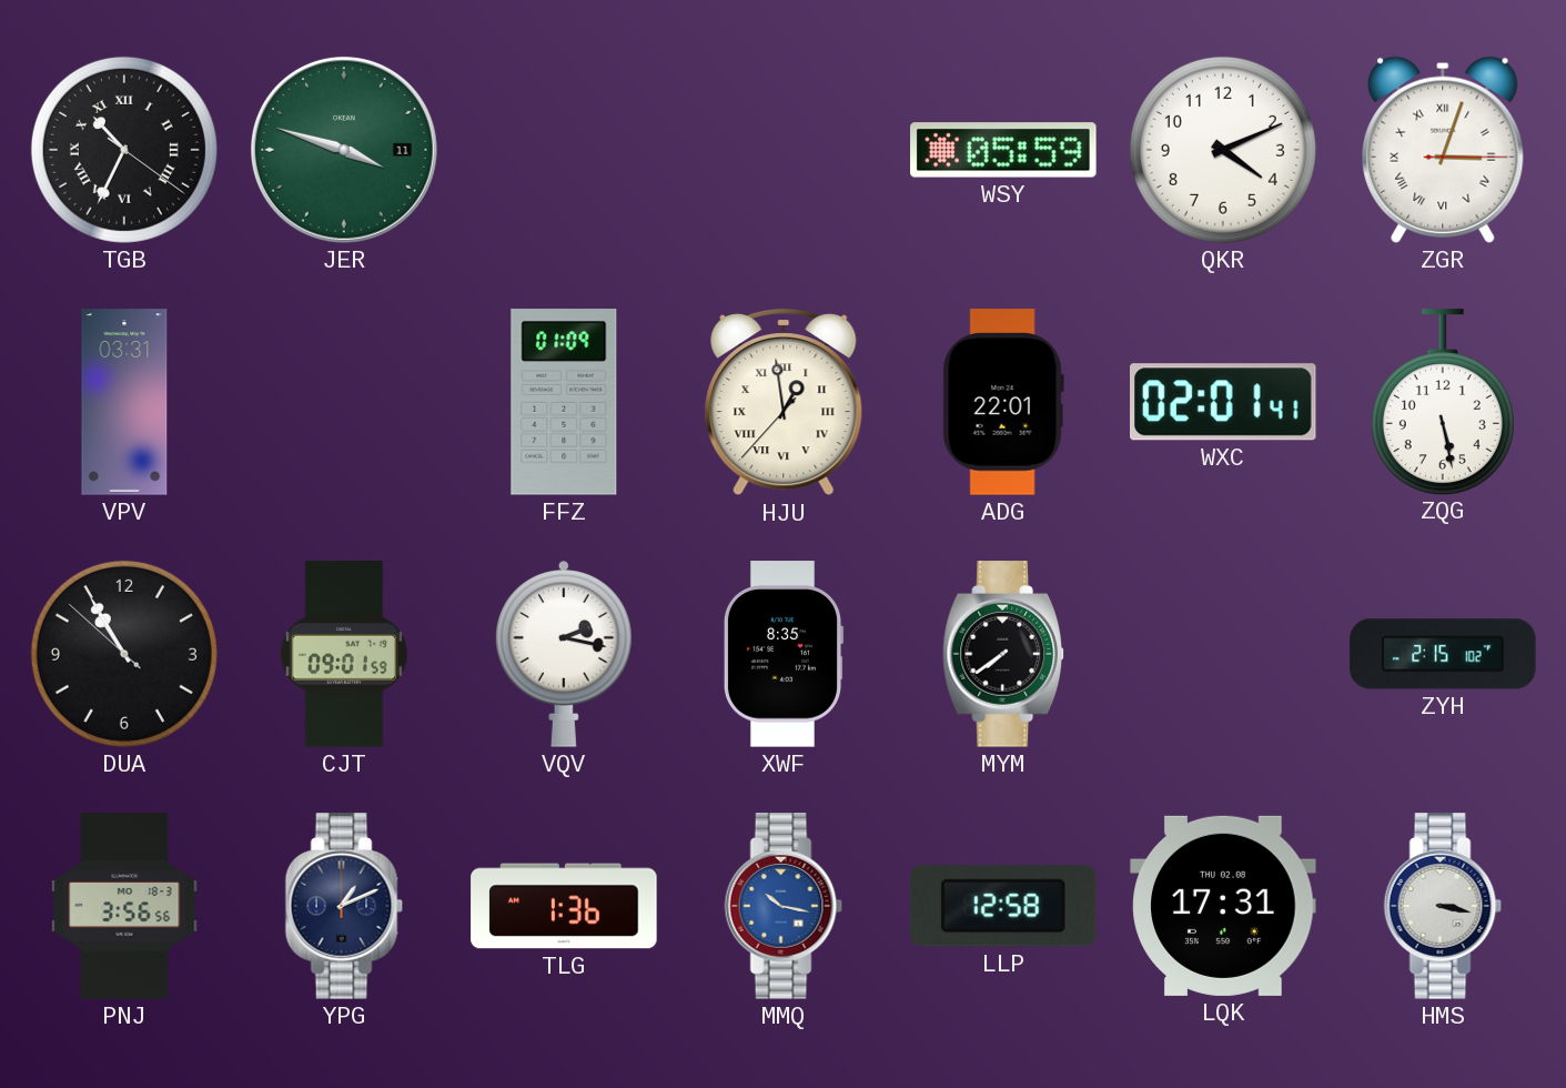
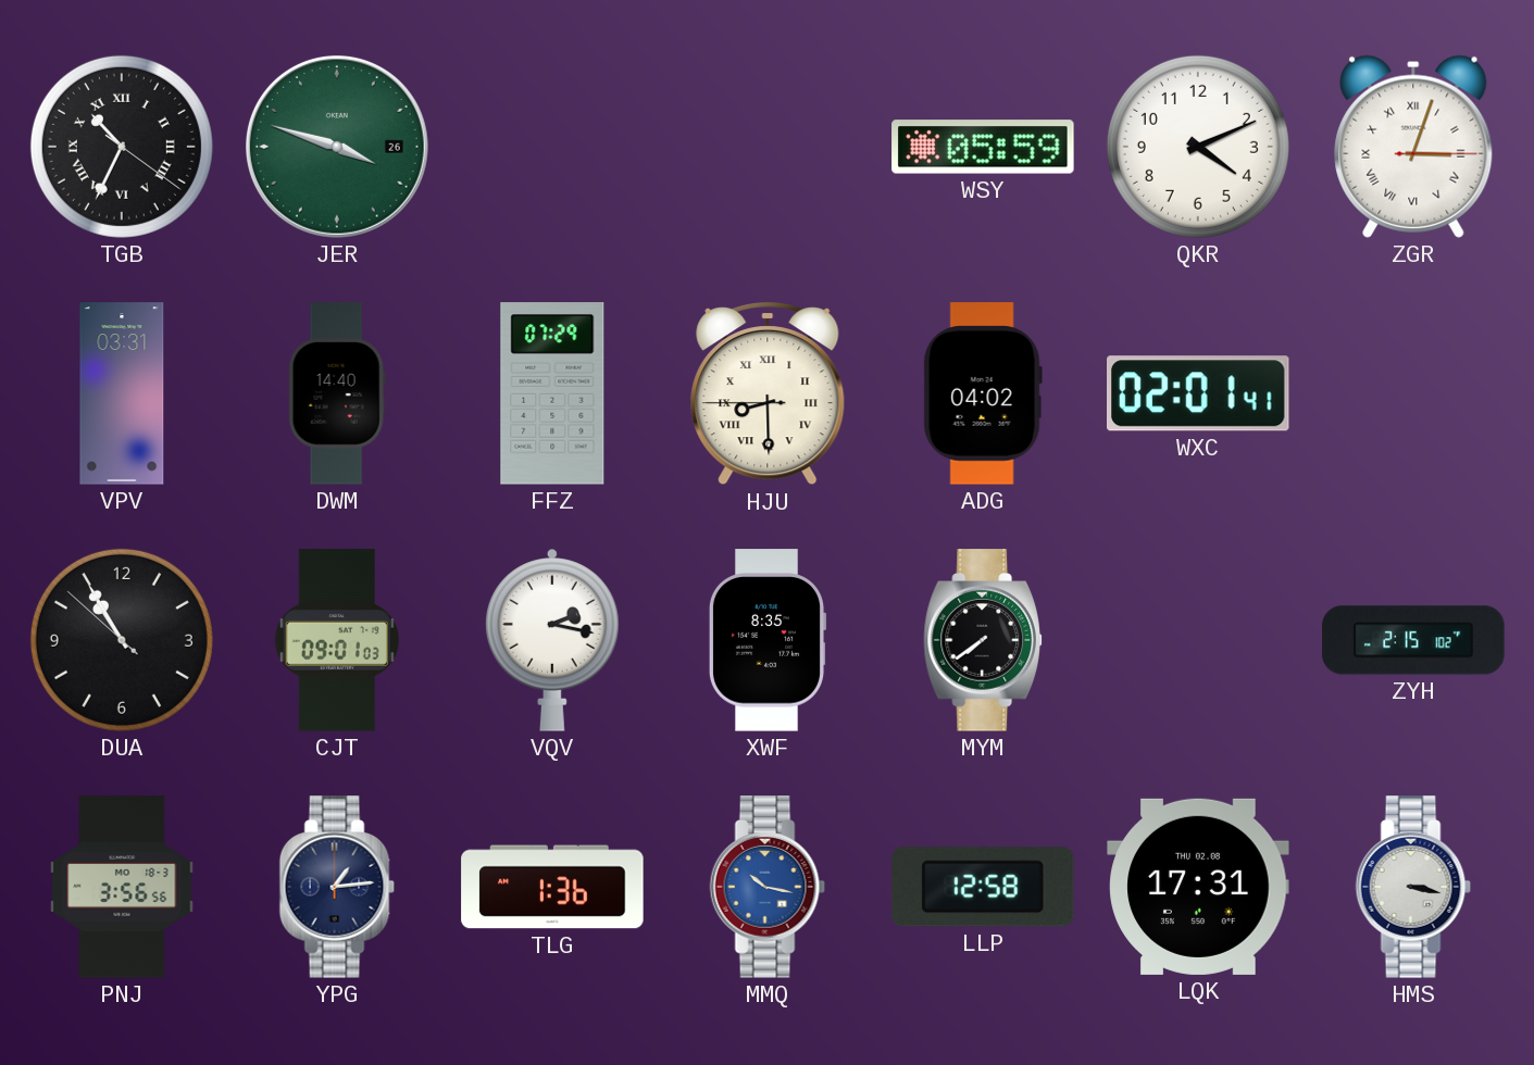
JER date: 11 -> 26 (337, 147)
DWM: none -> 14:40 (337, 393)
FFZ: 01:09 -> 07:29 (552, 393)
HJU: 12:58 -> 8:29 (768, 394)
ADG: 22:01 -> 04:02 (983, 393)
ZQG: 5:28 -> none (1443, 402)
CJT: 09:01:59 -> 09:01:03 (337, 640)
YPG: 1:11 -> 1:14 (337, 887)
